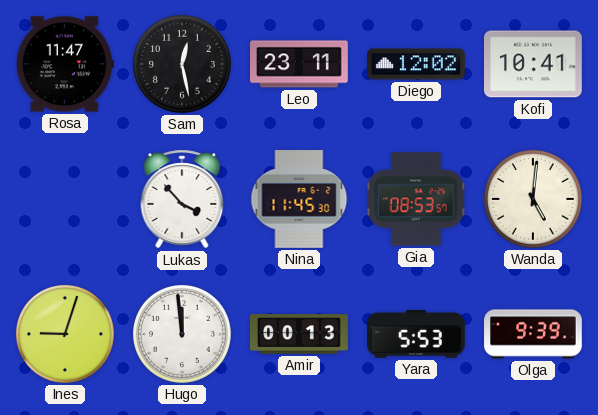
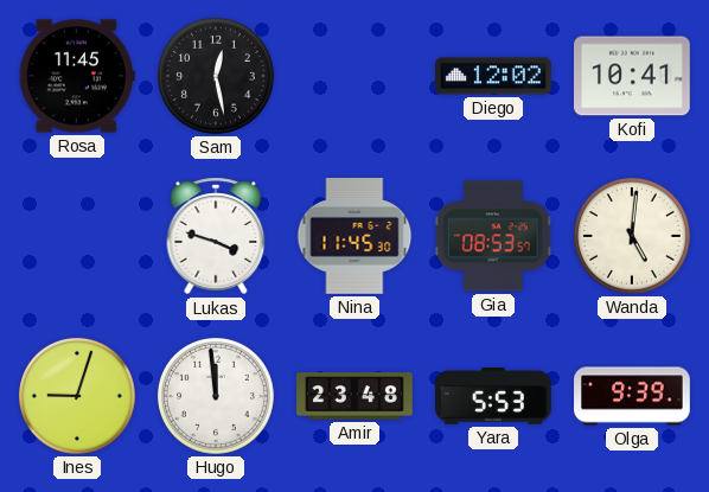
Rosa: 11:47 -> 11:45 (77, 76)
Leo: 23:11 -> none (300, 64)
Lukas: 3:53 -> 3:48 (216, 236)
Amir: 00:13 -> 23:48 (354, 396)
